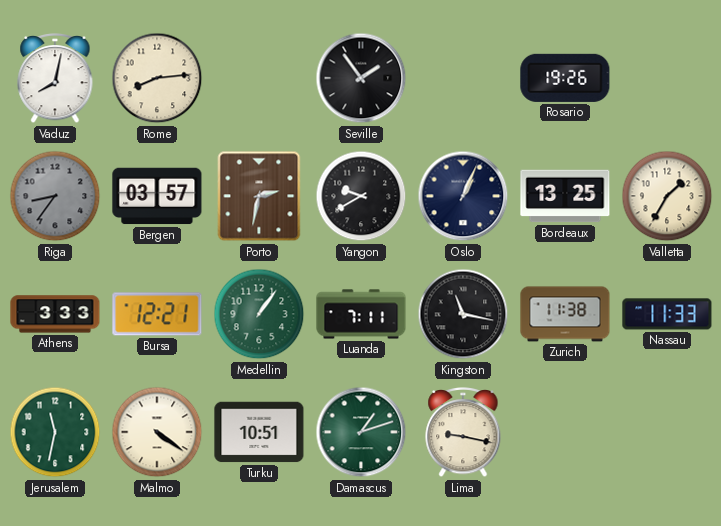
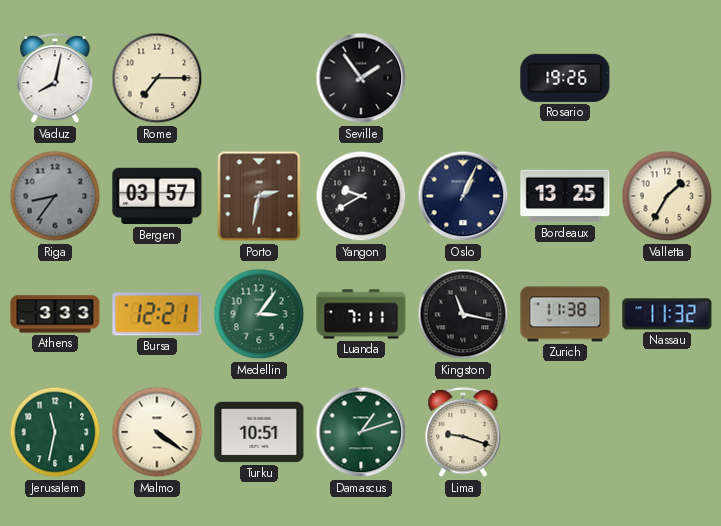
Rome: 8:14 -> 7:15 (157, 78)
Medellin: 1:06 -> 3:06 (259, 314)
Nassau: 11:33 -> 11:32 (667, 314)
Lima: 9:17 -> 9:18 (463, 433)
